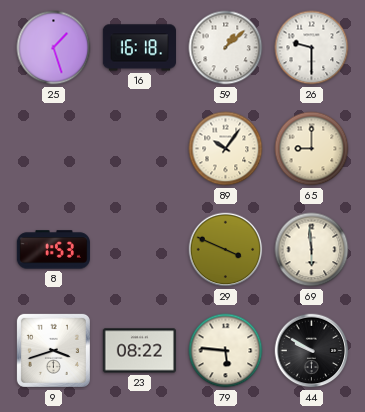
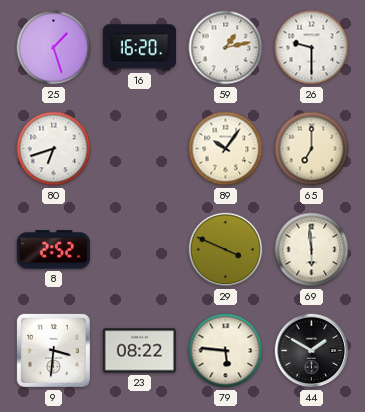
16: 16:18 -> 16:20 (139, 48)
59: 1:08 -> 1:13 (226, 48)
80: none -> 6:42 (54, 149)
65: 9:00 -> 7:00 (312, 149)
8: 1:53 -> 2:52 (53, 250)
9: 3:42 -> 3:31 (53, 350)
44: 9:50 -> 1:50 (312, 351)
